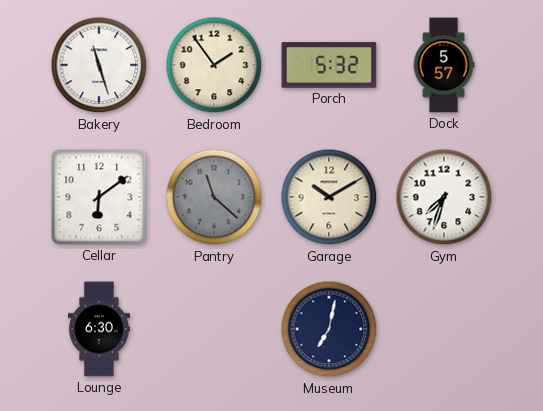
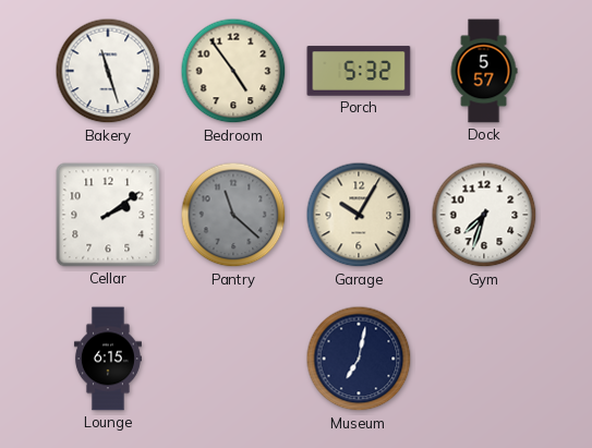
Bedroom: 1:54 -> 4:54 (233, 71)
Cellar: 6:09 -> 2:09 (108, 215)
Garage: 10:10 -> 10:05 (359, 215)
Lounge: 6:30 -> 6:15 (108, 359)
